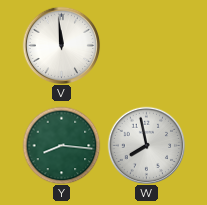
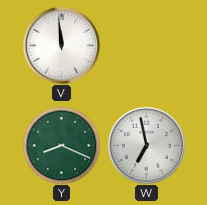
Y: 8:16 -> 8:19 (61, 145)
W: 7:58 -> 6:58 (146, 145)
